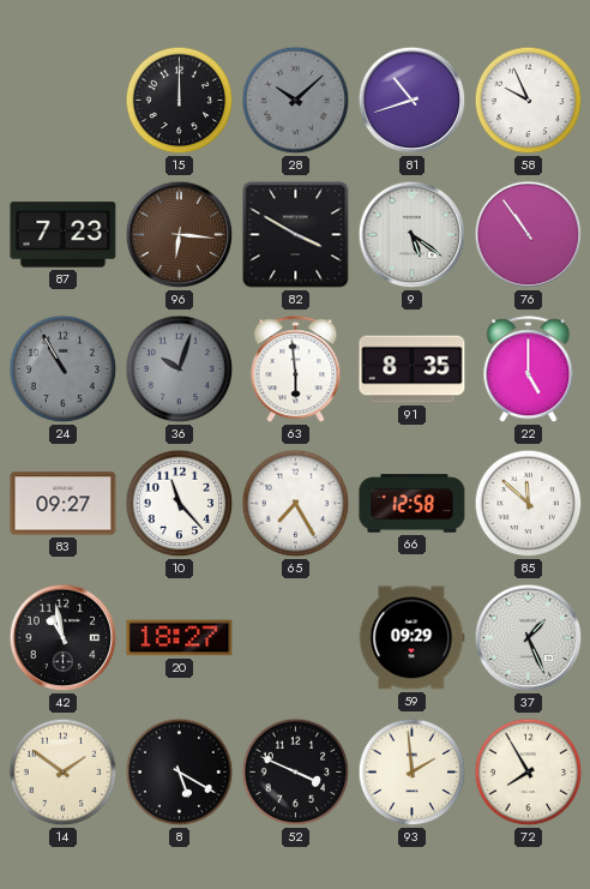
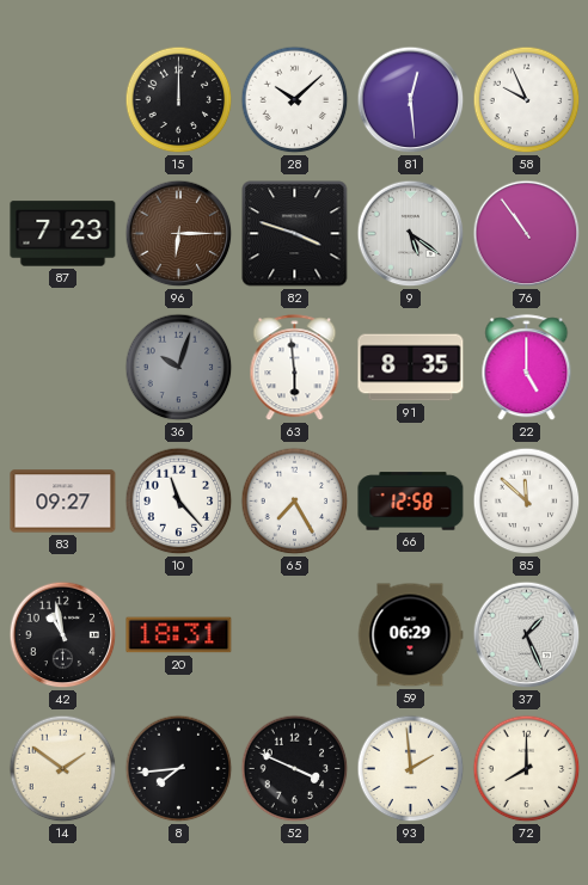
28 dial: grey -> white (295, 100)
81: 10:42 -> 12:29 (411, 100)
96: 6:16 -> 6:15 (179, 234)
82: 3:50 -> 3:48 (295, 234)
24: 10:55 -> none (64, 370)
20: 18:27 -> 18:31 (179, 635)
59: 09:29 -> 06:29 (410, 635)
8: 5:20 -> 7:44 (179, 769)
72: 7:55 -> 8:00 (527, 769)
